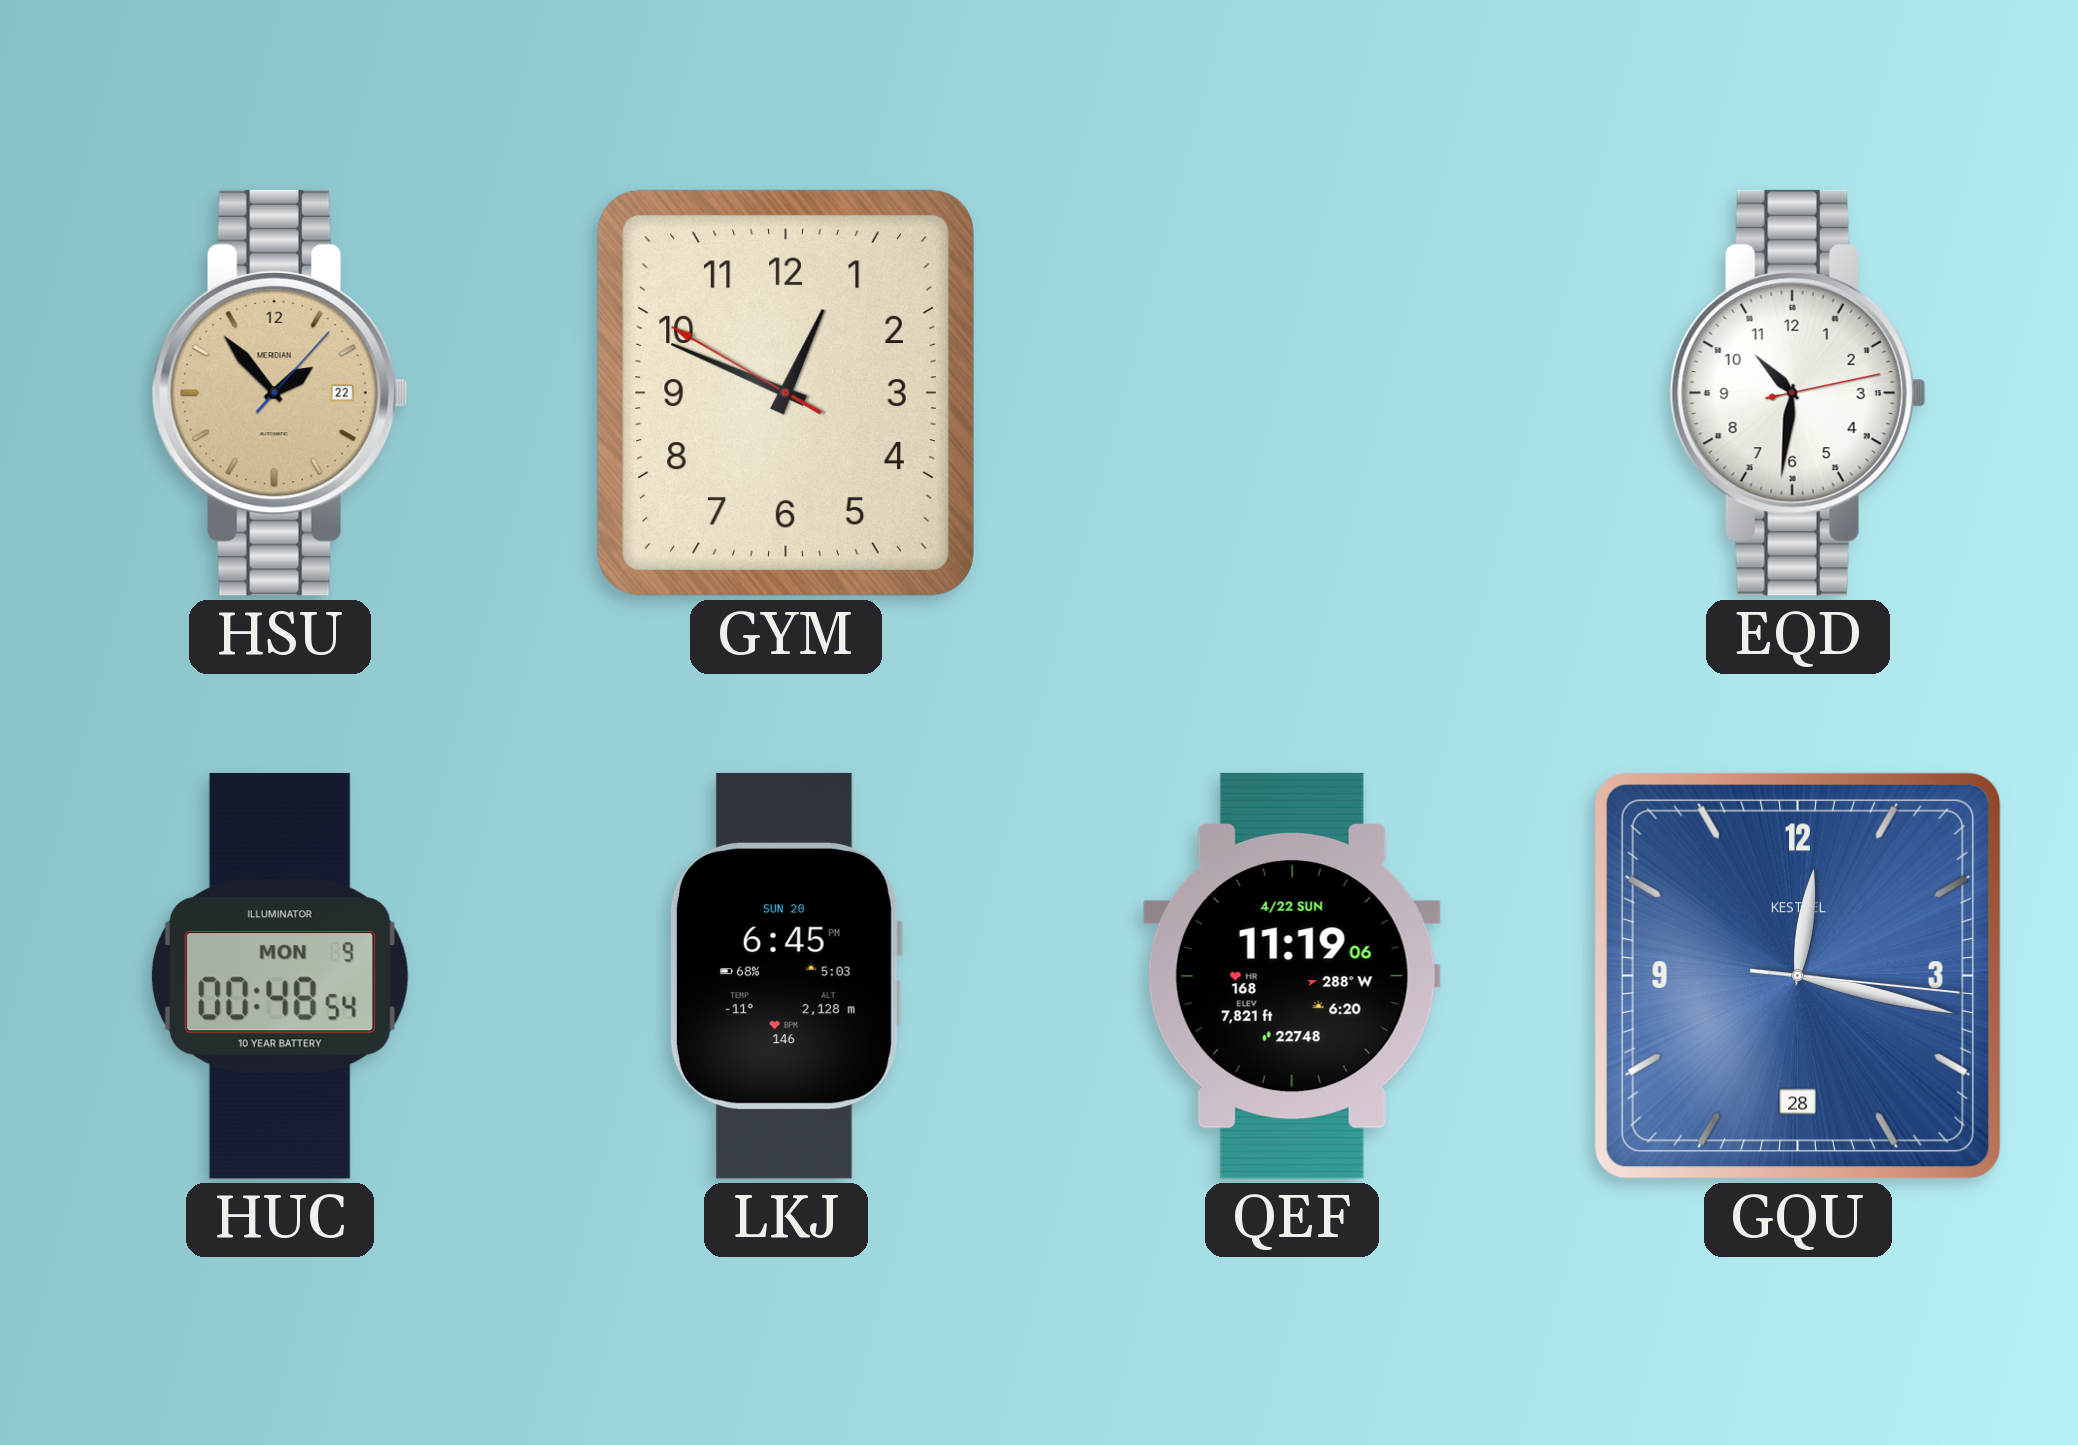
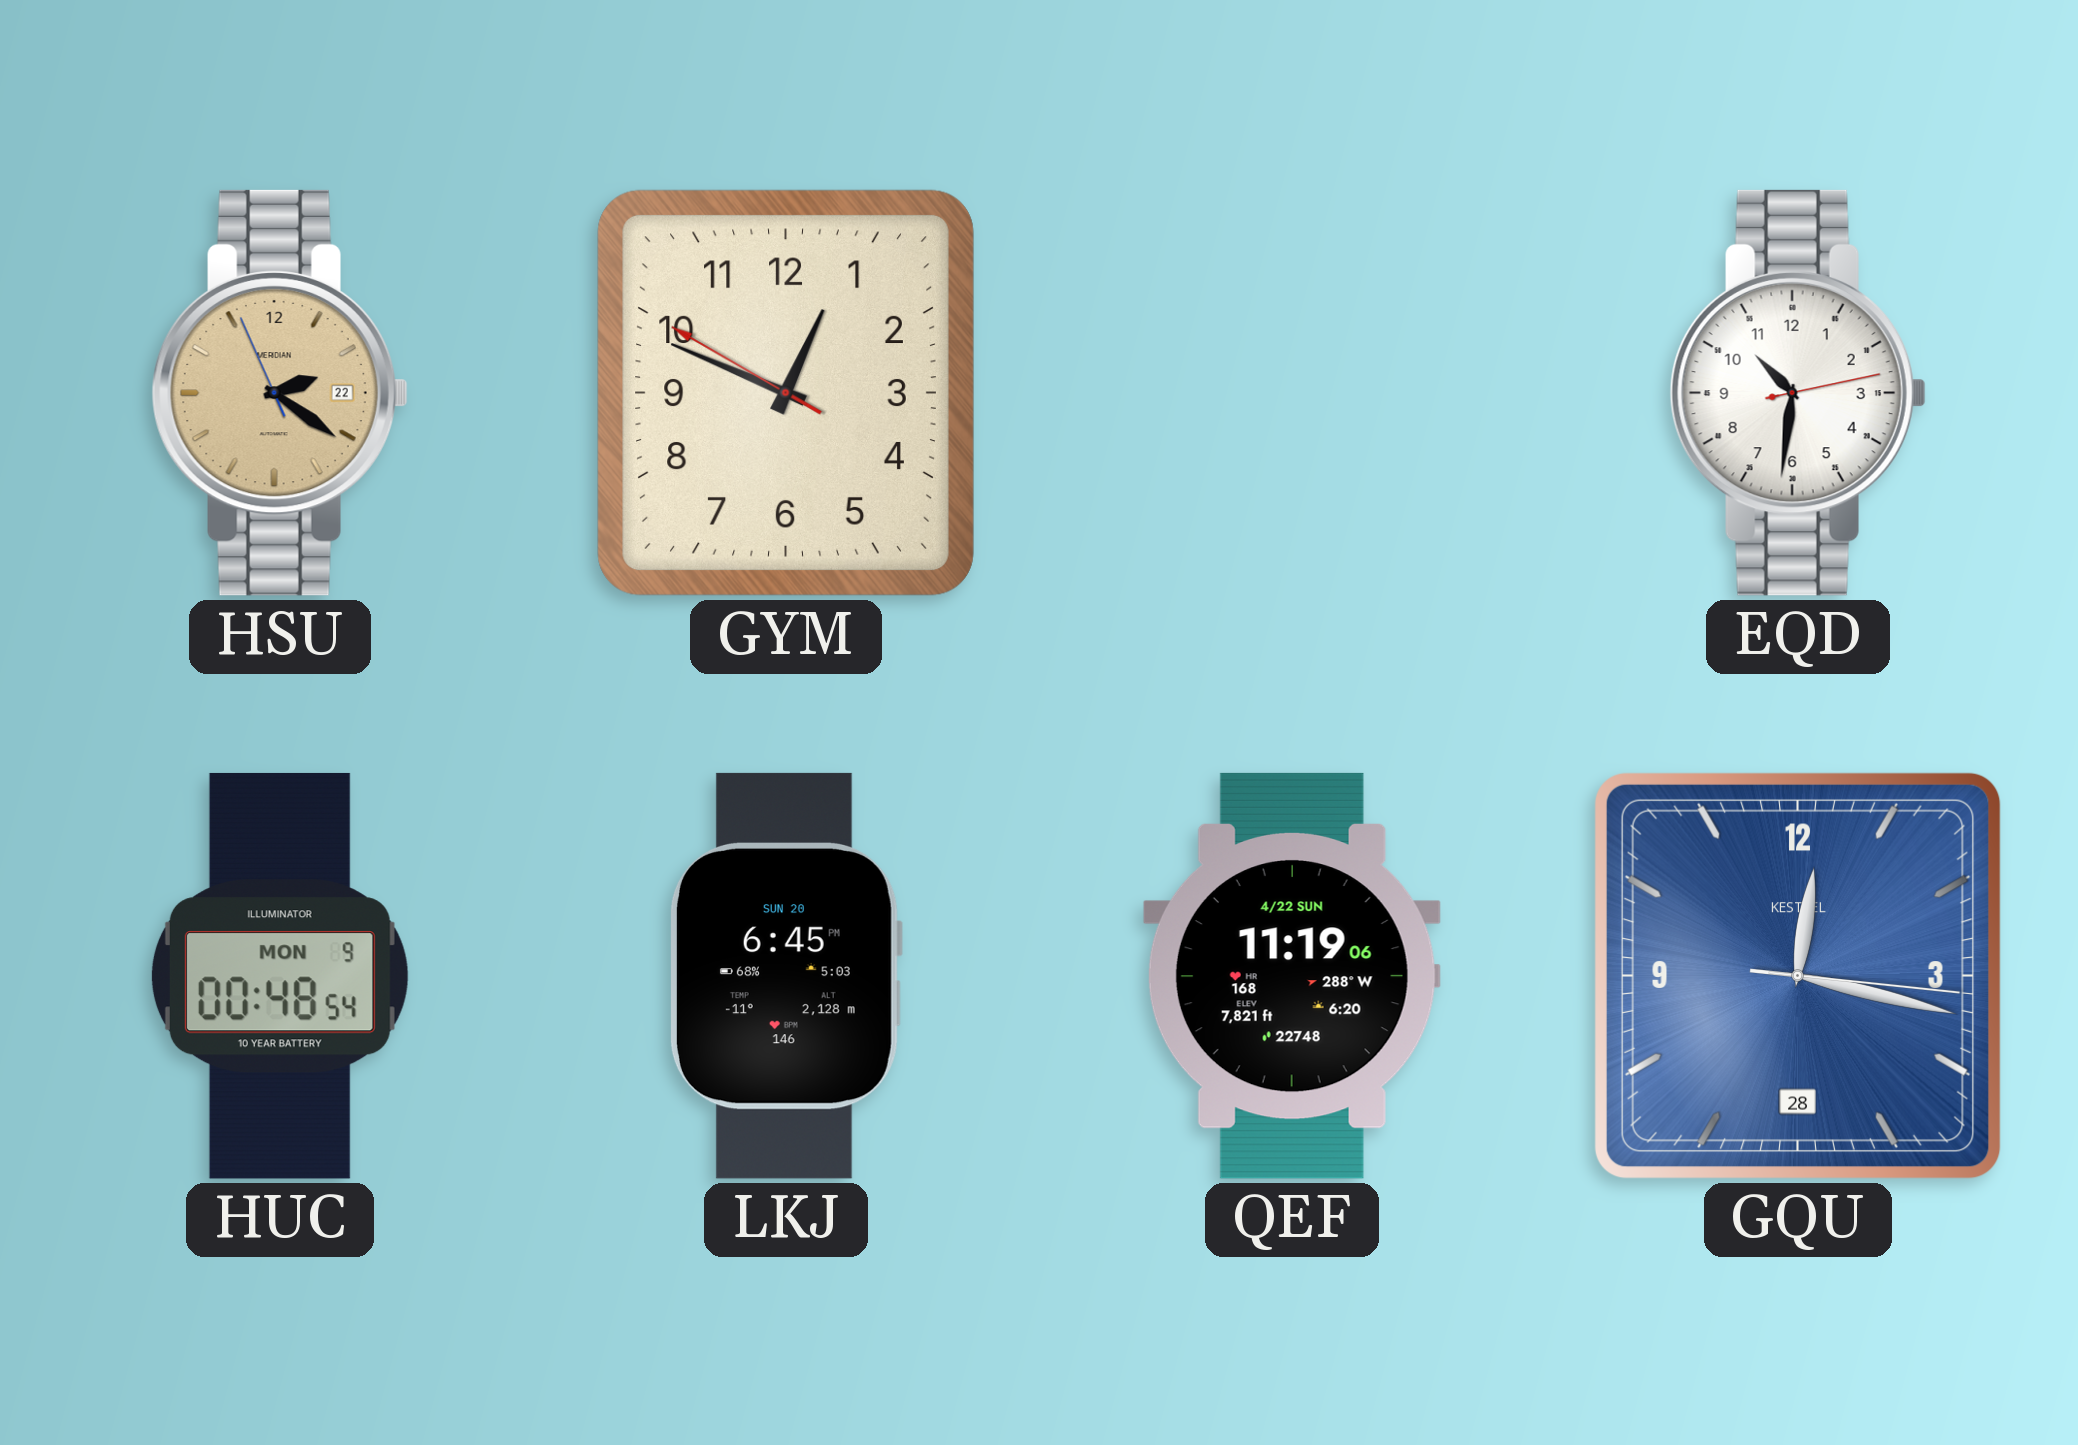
HSU: 1:53 -> 2:20 (280, 393)
